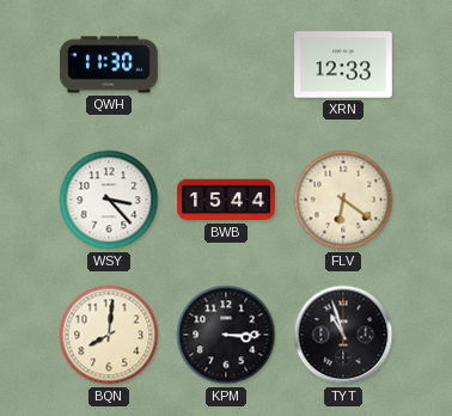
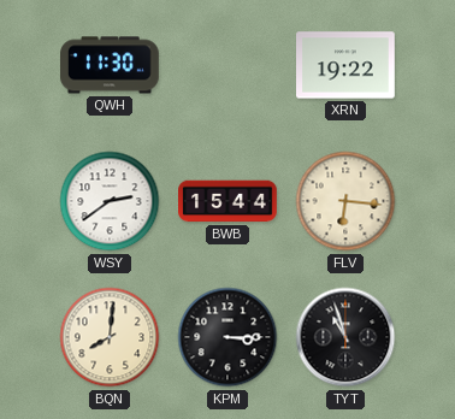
XRN: 12:33 -> 19:22 (347, 65)
WSY: 3:23 -> 2:39 (110, 201)
FLV: 6:21 -> 6:16 (345, 201)
